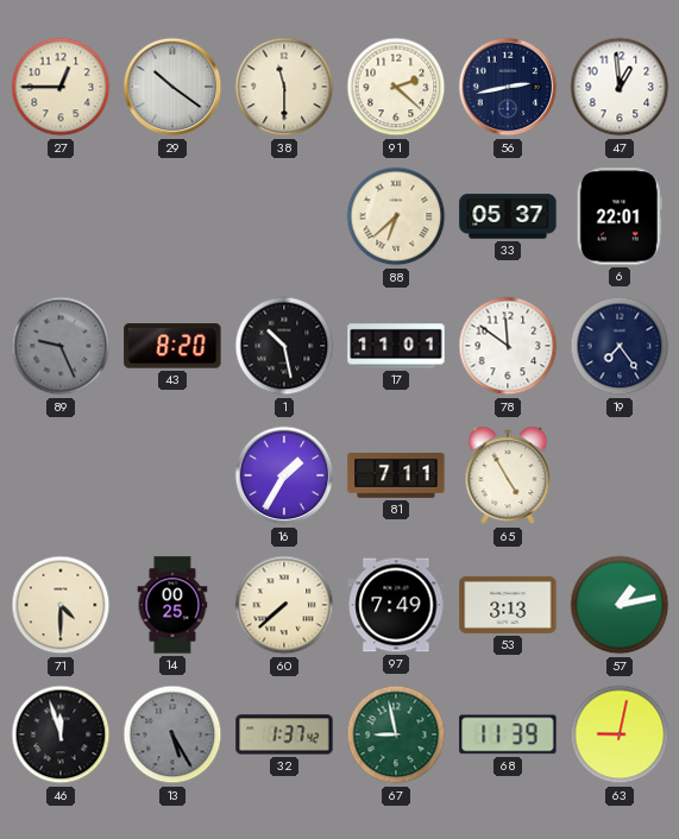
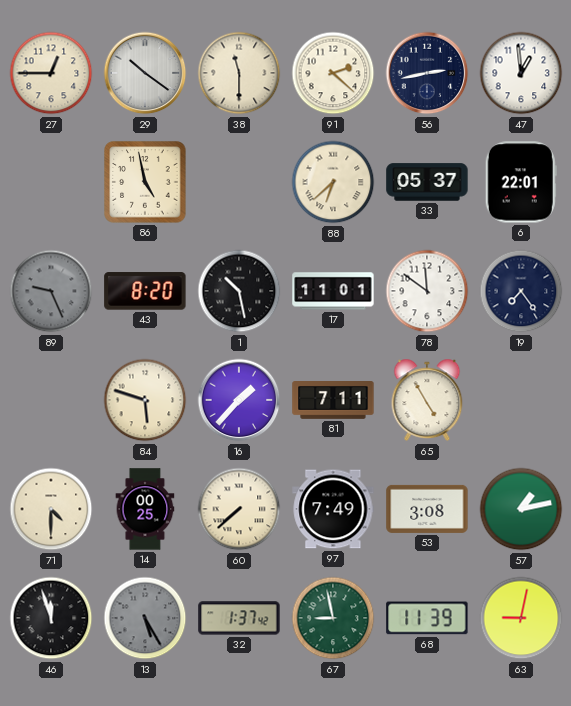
86: none -> 4:58 (145, 182)
84: none -> 5:48 (145, 400)
16: 1:35 -> 1:37 (239, 400)
53: 3:13 -> 3:08 (427, 509)
